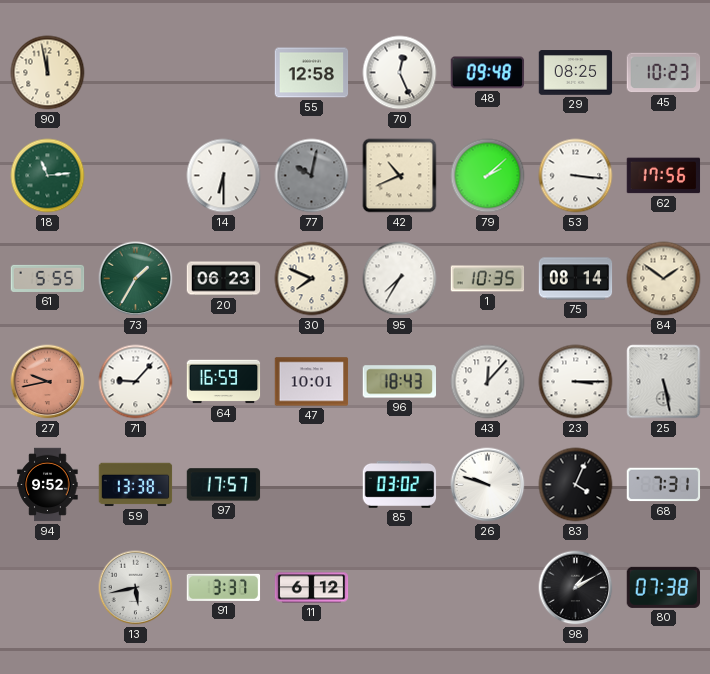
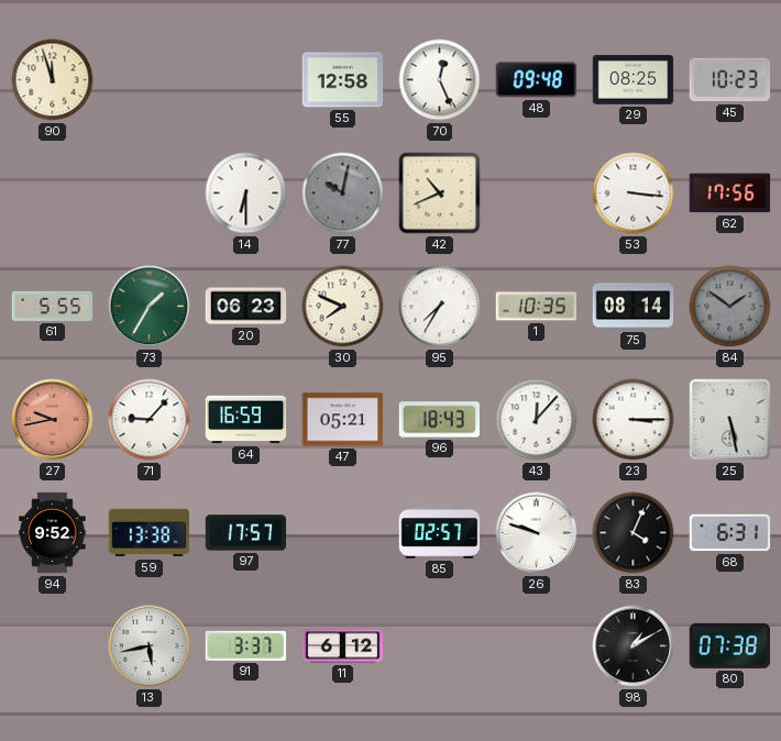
90: 11:58 -> 11:57 (53, 80)
18: 11:14 -> none (48, 176)
79: 2:08 -> none (488, 176)
84 dial: cream -> grey (730, 307)
47: 10:01 -> 05:21 (343, 420)
85: 03:02 -> 02:57 (440, 532)
68: 7:31 -> 6:31 (730, 533)
